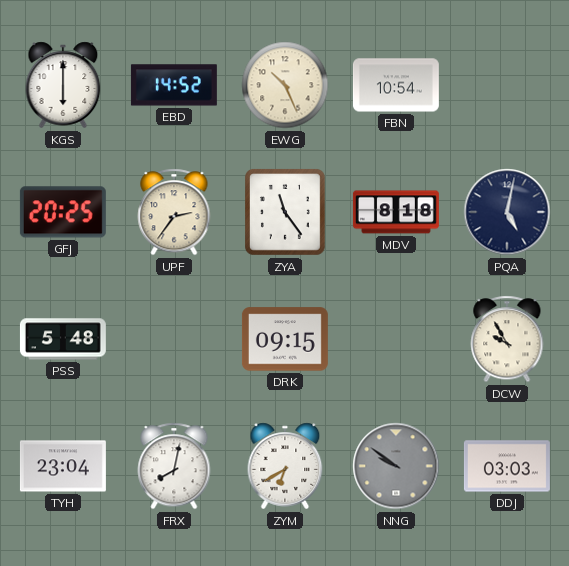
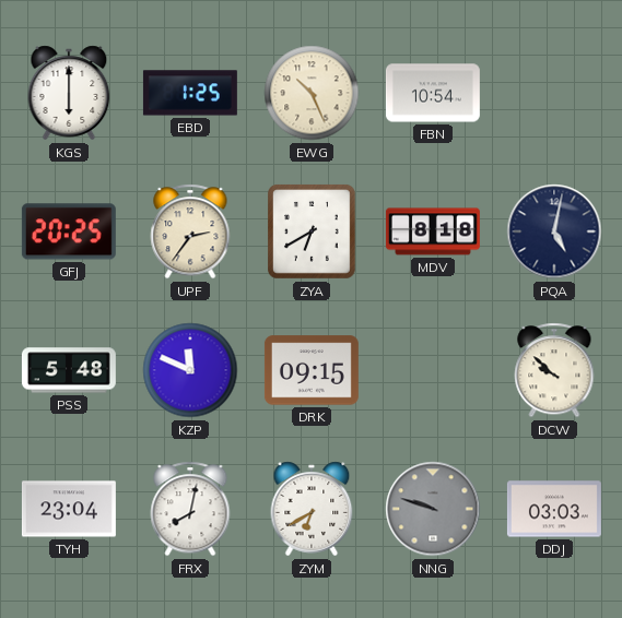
EBD: 14:52 -> 1:25 (190, 93)
ZYA: 11:24 -> 6:40 (313, 233)
KZP: none -> 11:49 (190, 370)
DCW: 9:55 -> 9:52 (554, 370)
NNG: 9:51 -> 9:48 (433, 509)
